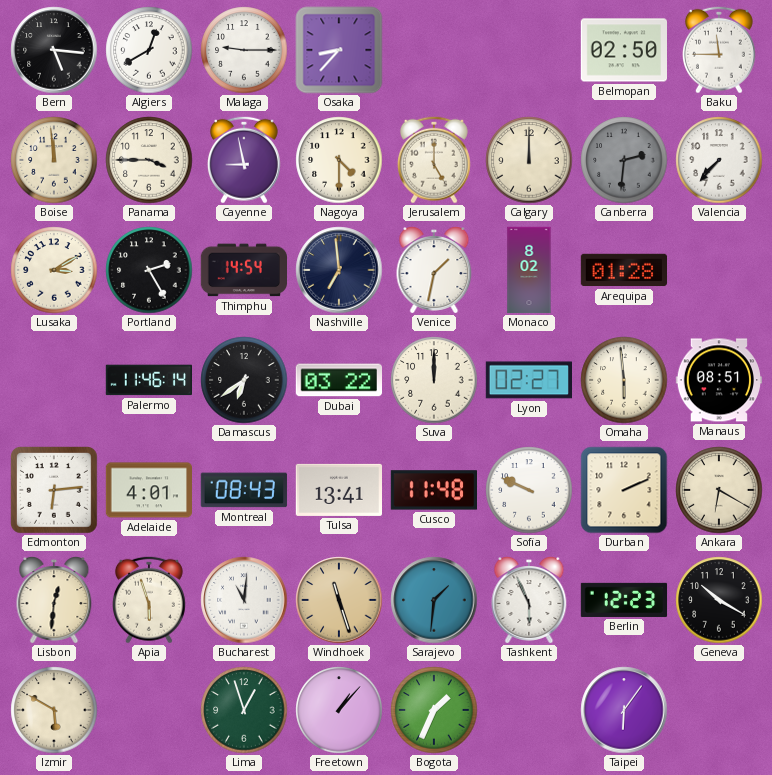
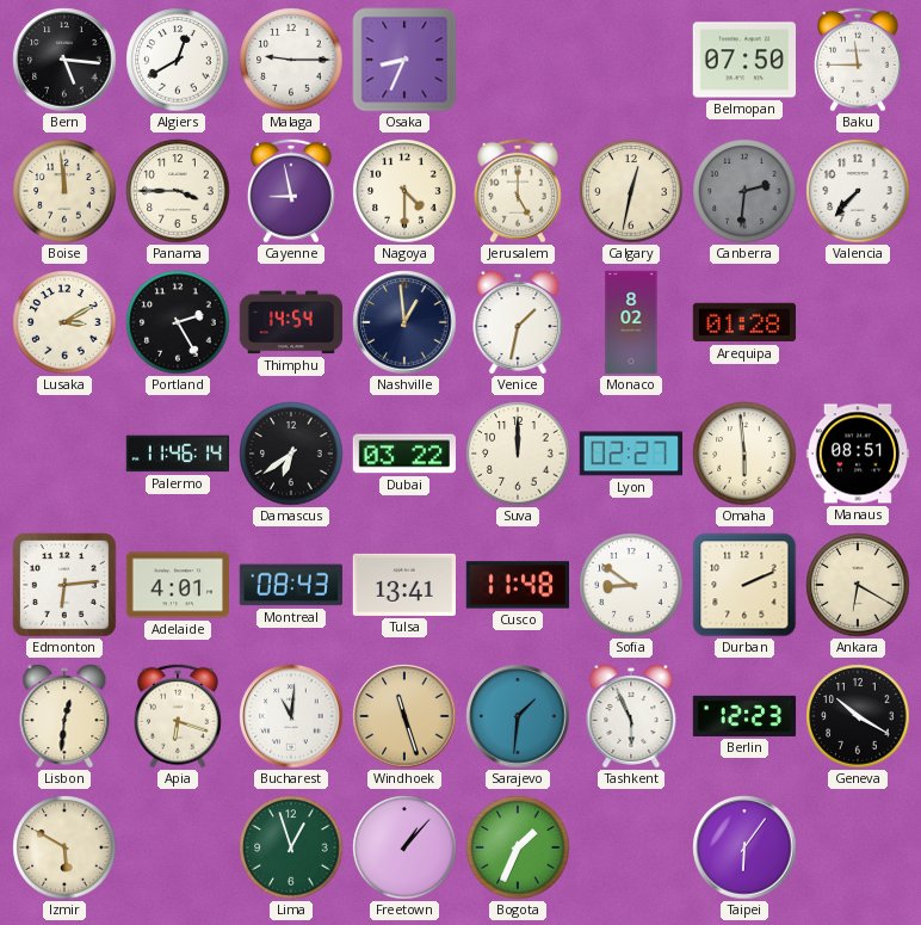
Osaka: 8:37 -> 8:34 (404, 60)
Belmopan: 02:50 -> 07:50 (743, 60)
Calgary: 12:00 -> 12:32 (631, 191)
Nashville: 6:59 -> 12:59 (404, 322)
Sofia: 9:49 -> 8:51 (631, 585)
Apia: 5:57 -> 6:18 (178, 716)
